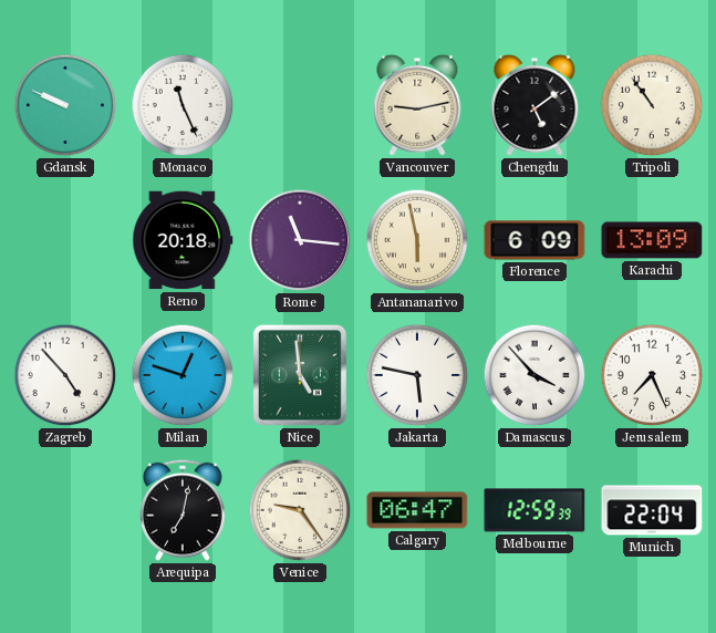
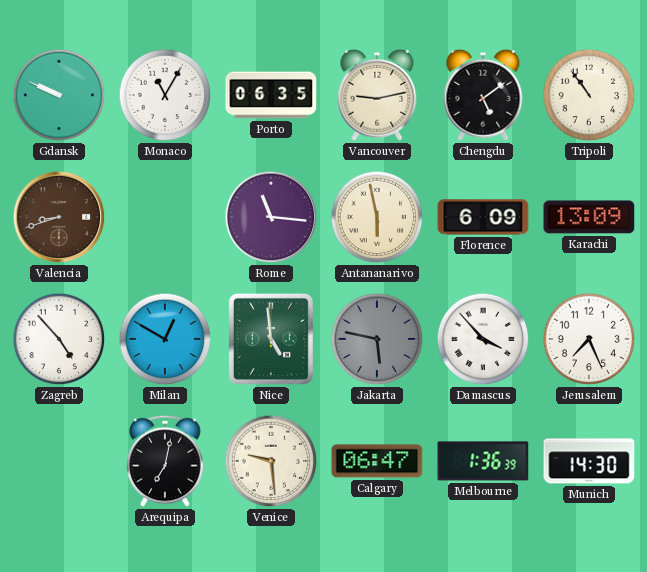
Monaco: 11:26 -> 11:05 (165, 95)
Porto: none -> 06:35 (271, 95)
Valencia: none -> 8:42 (59, 217)
Reno: 20:18 -> none (183, 240)
Milan: 12:48 -> 12:50 (165, 339)
Jakarta dial: white -> grey (377, 339)
Venice: 9:24 -> 9:29 (271, 461)
Melbourne: 12:59 -> 1:36 (483, 461)
Munich: 22:04 -> 14:30 (589, 461)
